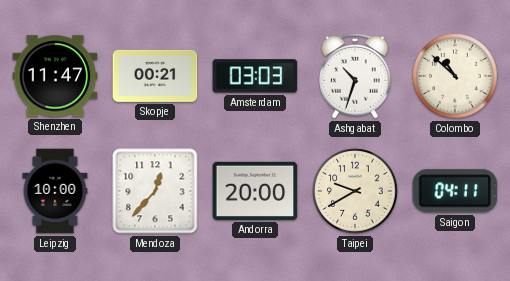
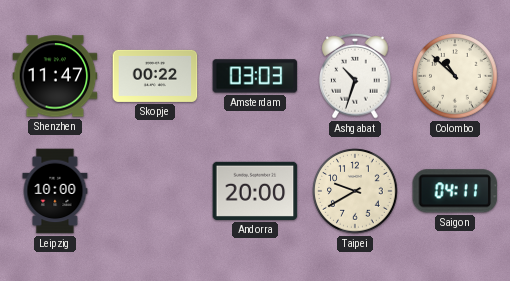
Skopje: 00:21 -> 00:22 (155, 76)
Mendoza: 12:37 -> none (155, 191)
